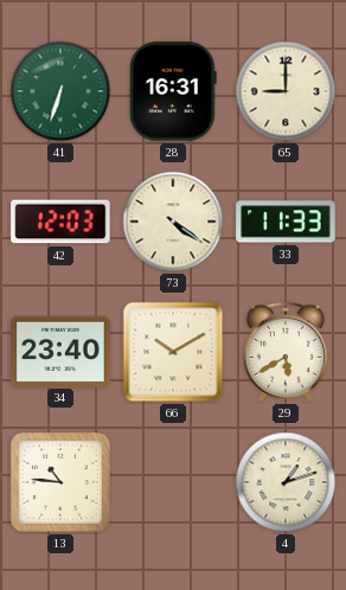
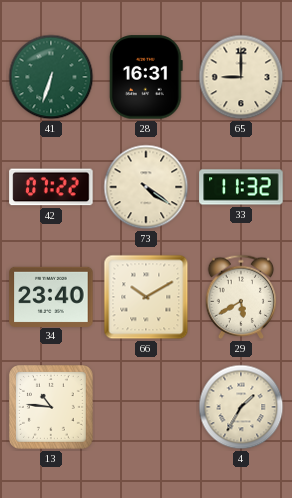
42: 12:03 -> 07:22 (51, 187)
33: 11:33 -> 11:32 (241, 187)
4: 1:12 -> 1:35 (241, 407)
